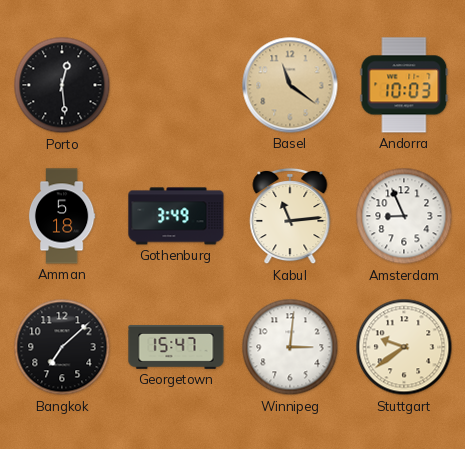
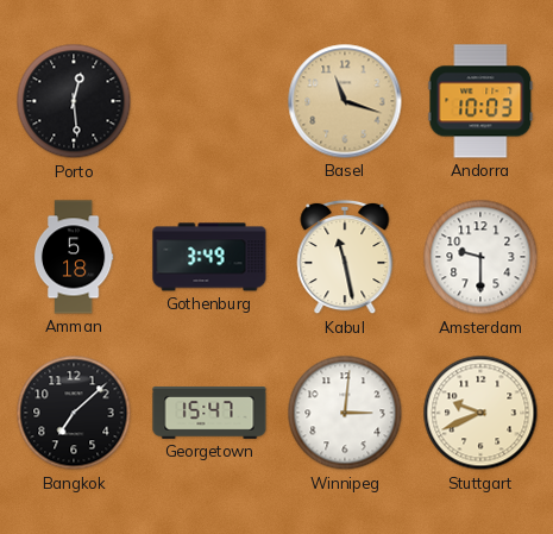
Basel: 11:21 -> 11:18 (345, 101)
Kabul: 11:14 -> 11:28 (345, 257)
Amsterdam: 8:56 -> 9:30 (480, 257)
Stuttgart: 9:39 -> 9:41 (480, 413)
